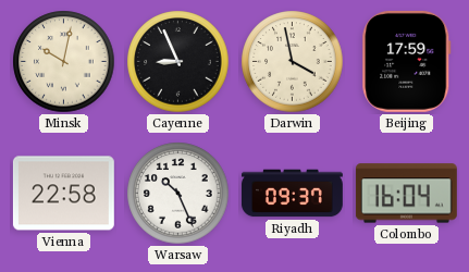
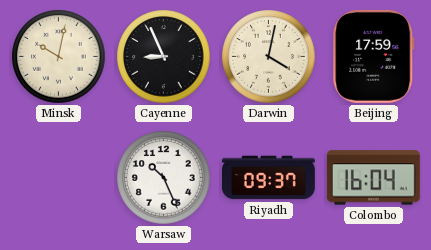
Darwin: 3:58 -> 4:02 (269, 57)
Vienna: 22:58 -> none (63, 194)
